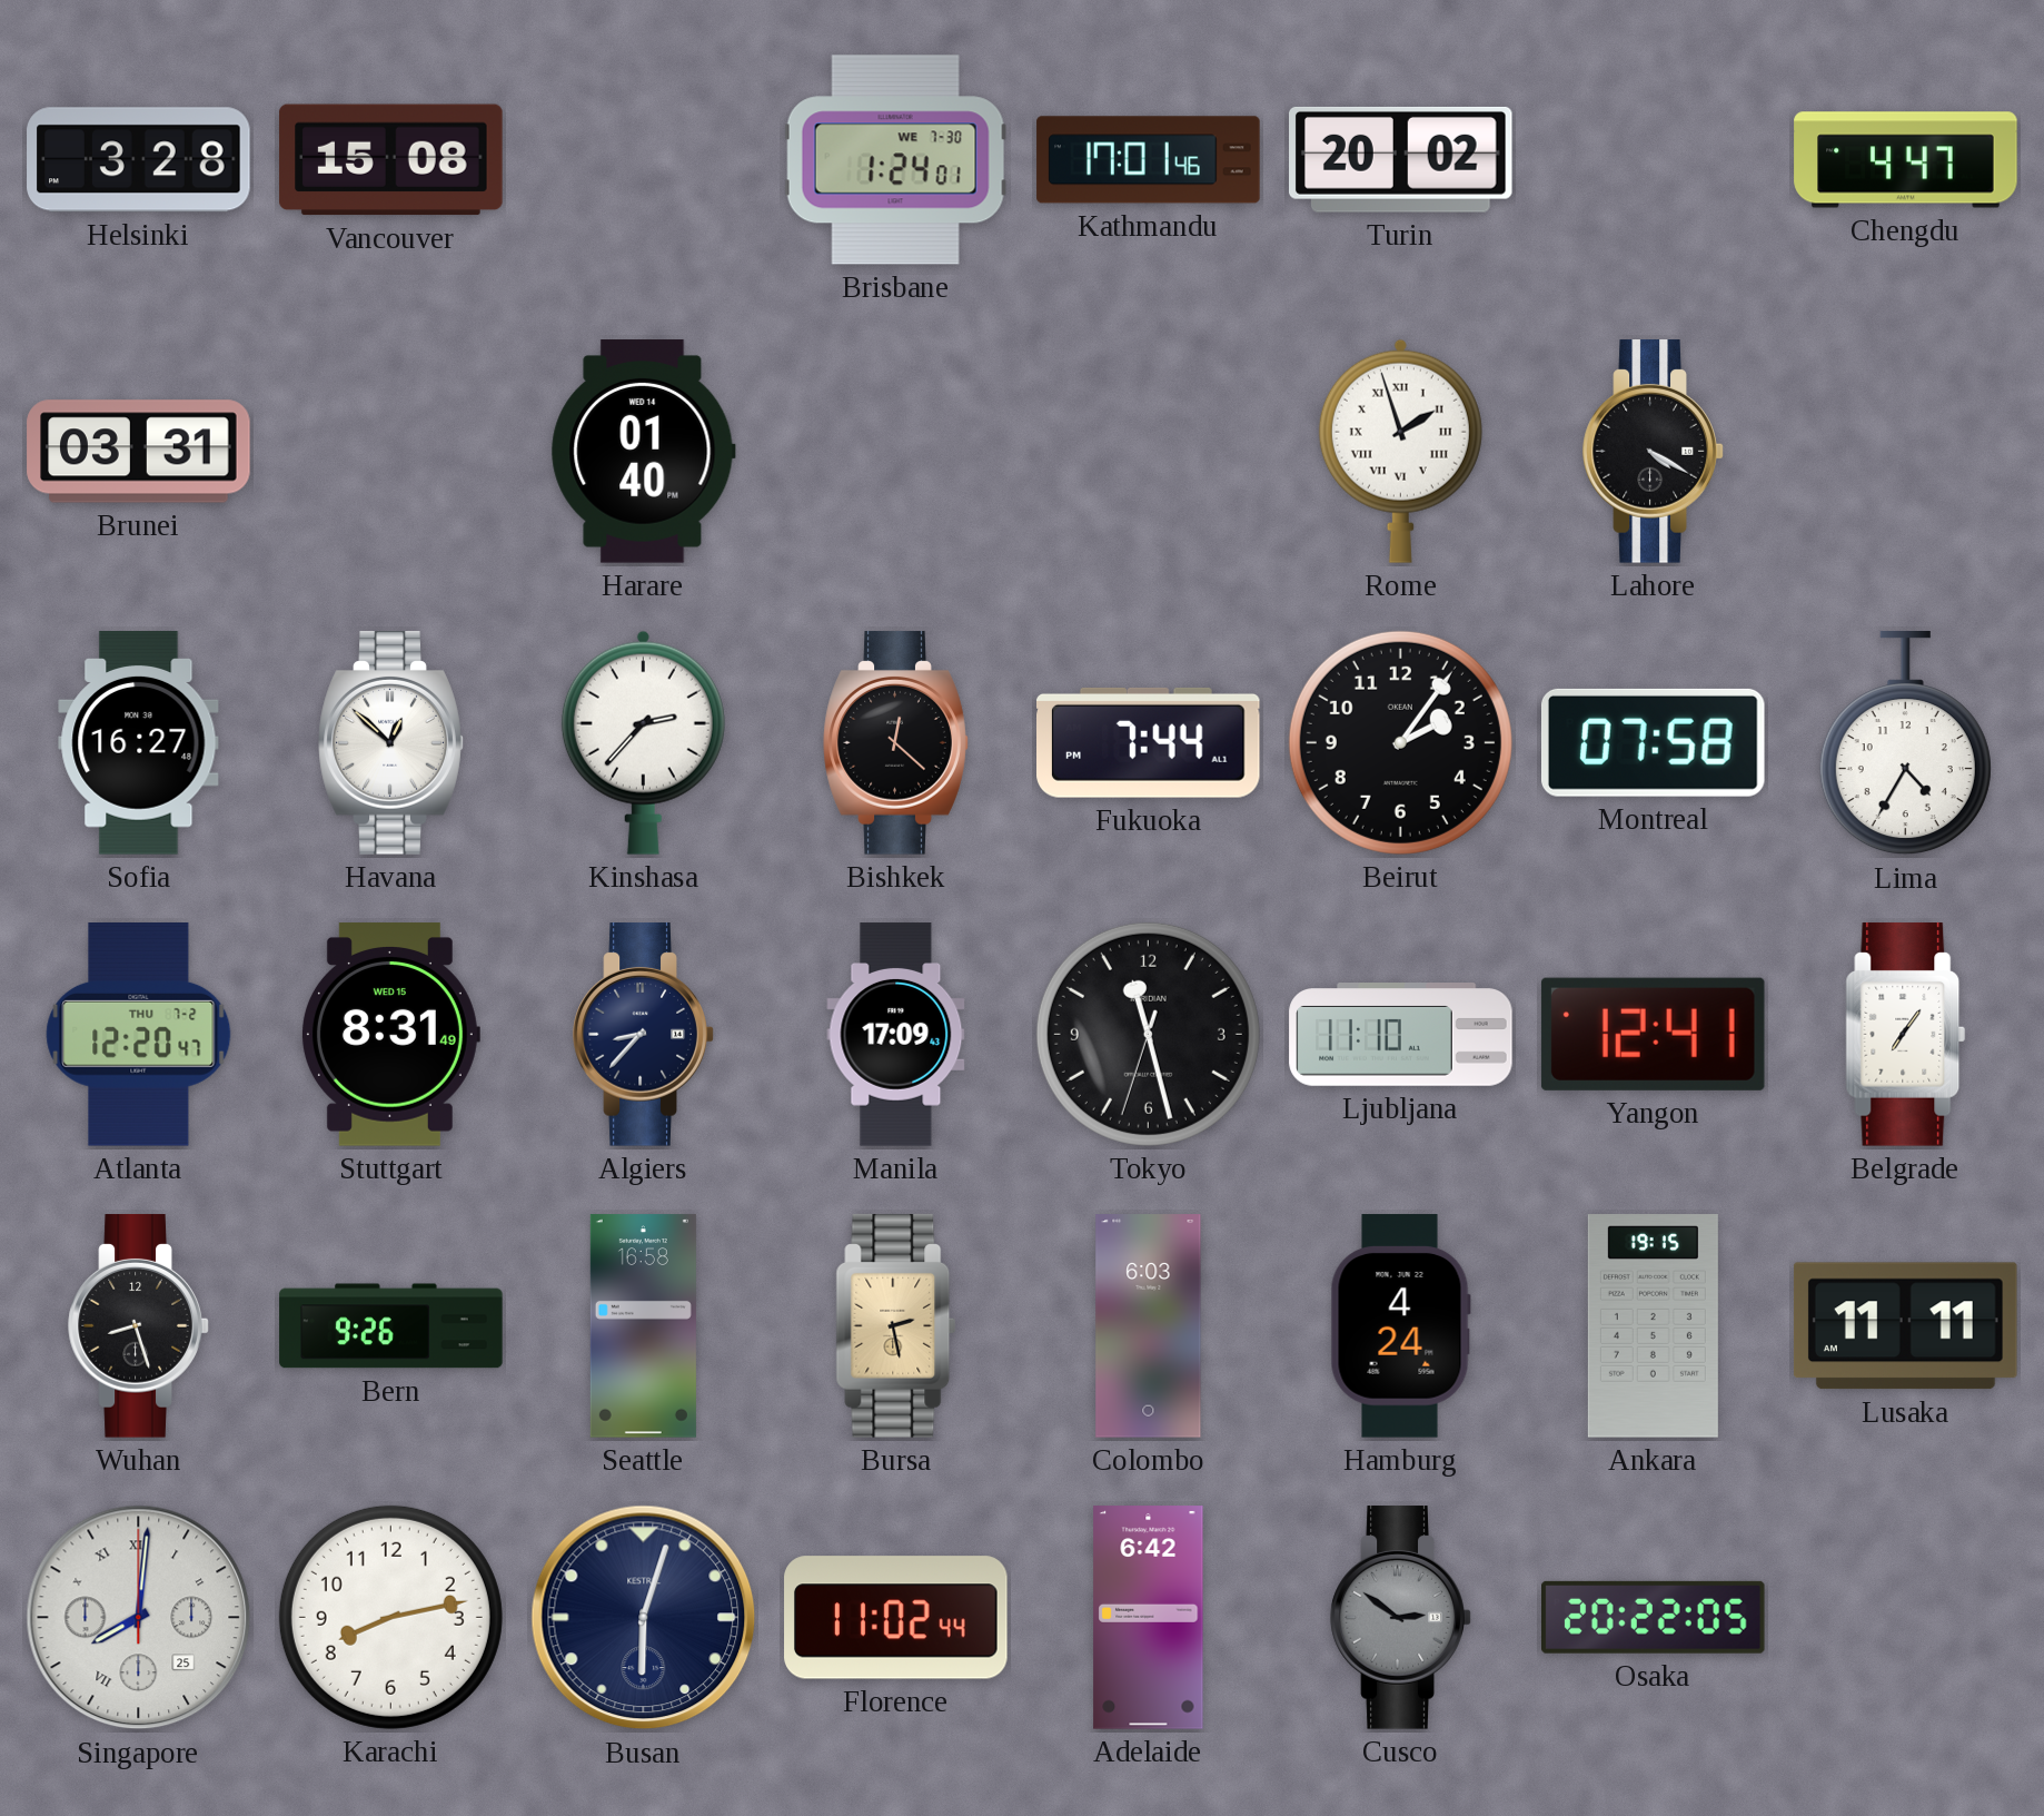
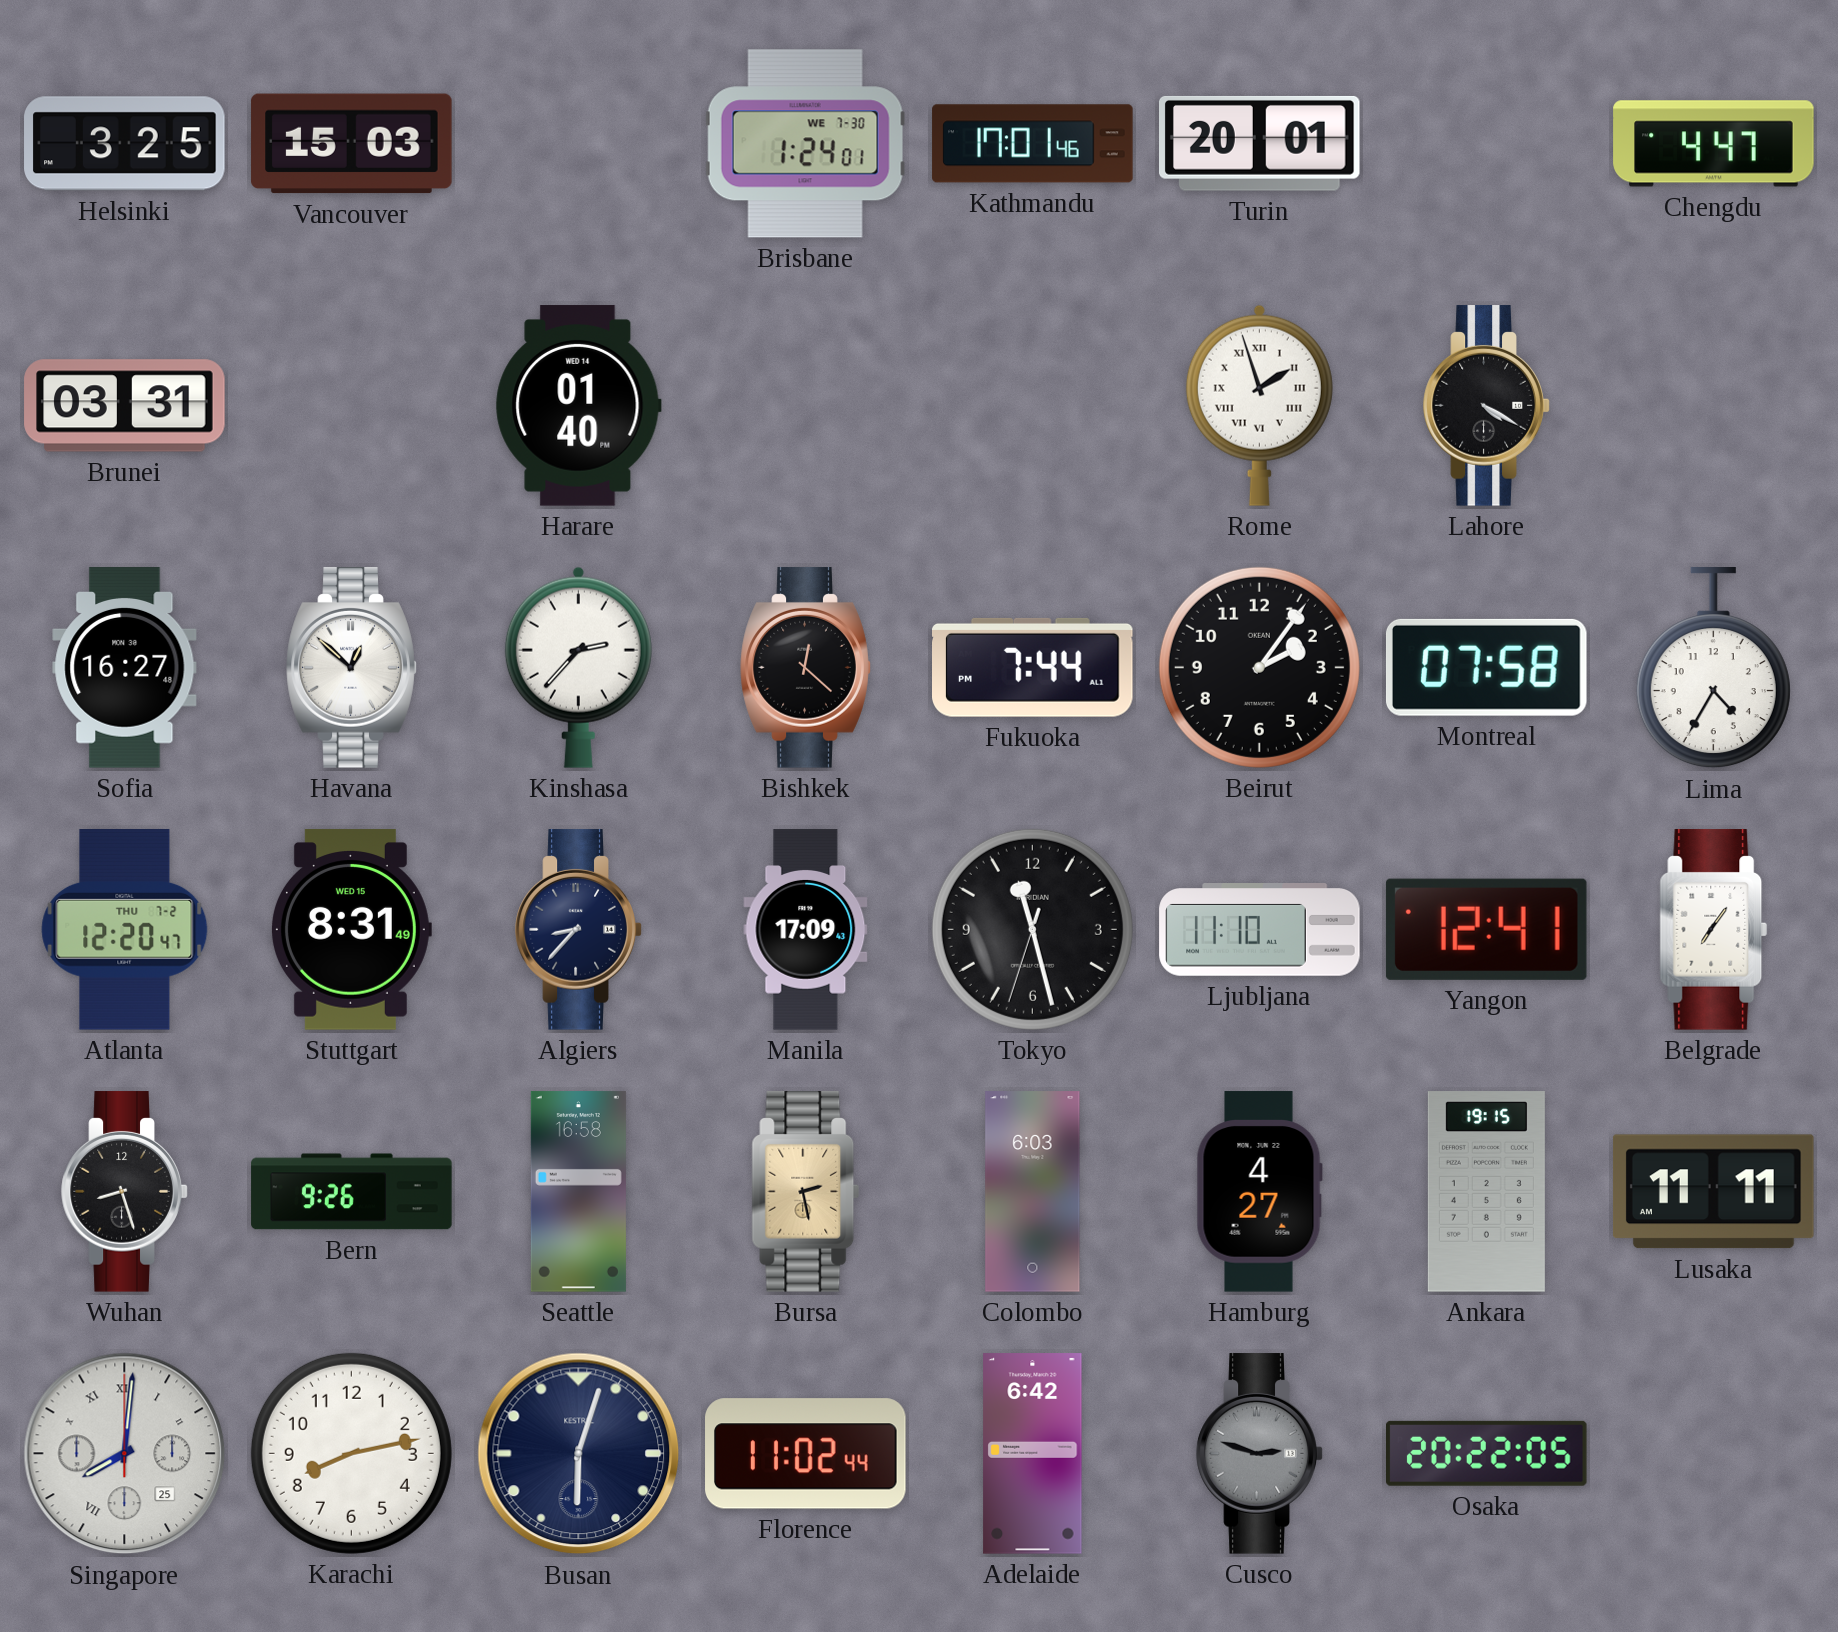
Helsinki: 3:28 -> 3:25 (125, 144)
Vancouver: 15:08 -> 15:03 (352, 144)
Turin: 20:02 -> 20:01 (1260, 143)
Hamburg: 4:24 -> 4:27 (1259, 1192)
Cusco: 2:51 -> 2:48 (1260, 1454)
